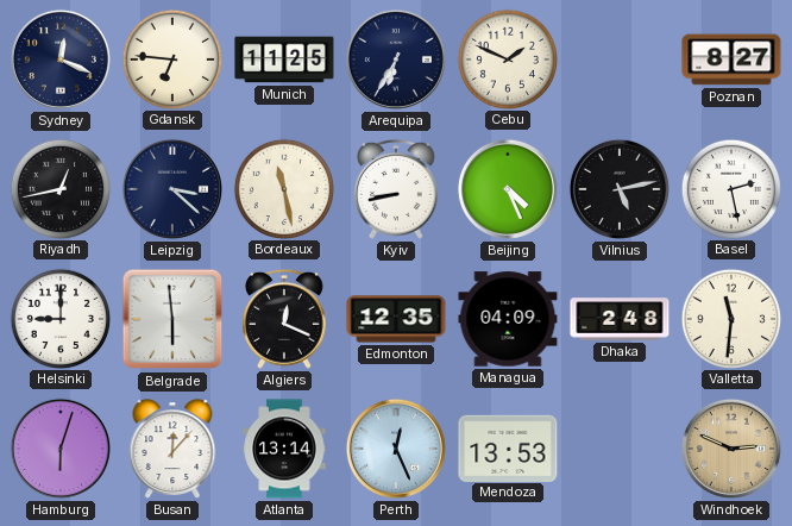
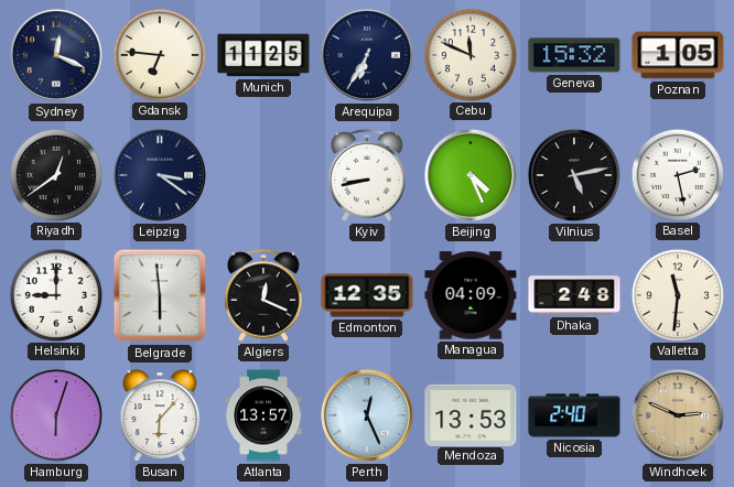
Cebu: 1:49 -> 11:49 (469, 54)
Geneva: none -> 15:32 (574, 55)
Poznan: 8:27 -> 1:05 (678, 55)
Riyadh: 12:43 -> 12:39 (55, 174)
Leipzig: 3:22 -> 3:21 (160, 175)
Bordeaux: 11:28 -> none (283, 188)
Busan: 12:07 -> 6:07 (160, 415)
Atlanta: 13:14 -> 13:57 (263, 415)
Nicosia: none -> 2:40 (574, 415)
